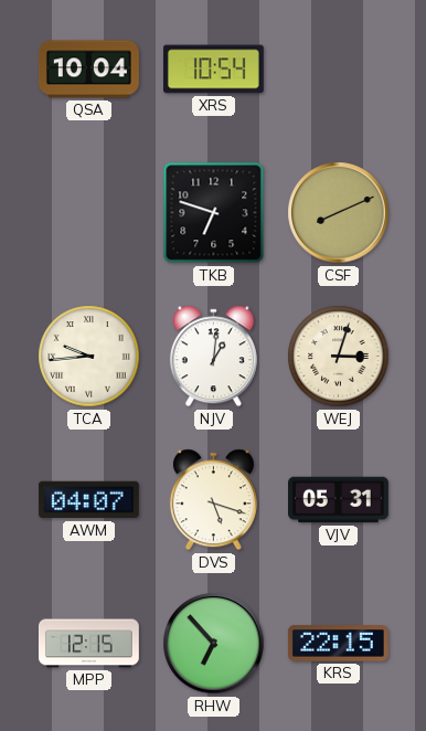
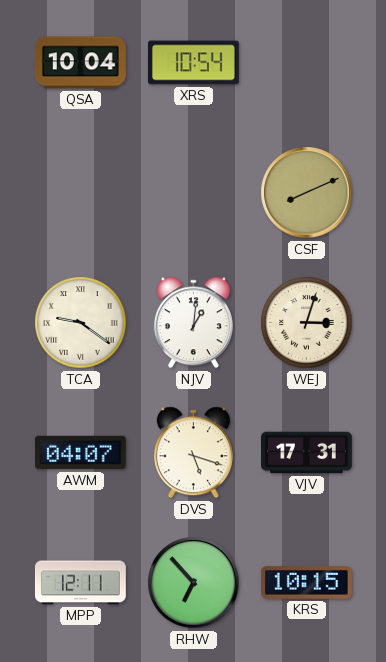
TKB: 6:48 -> none (214, 213)
TCA: 9:44 -> 9:21 (81, 323)
VJV: 05:31 -> 17:31 (307, 453)
MPP: 12:15 -> 12:11 (80, 583)
KRS: 22:15 -> 10:15 (306, 583)
